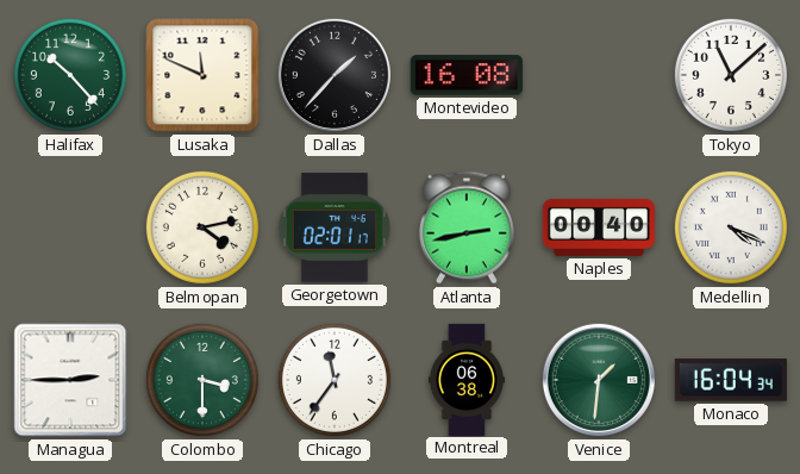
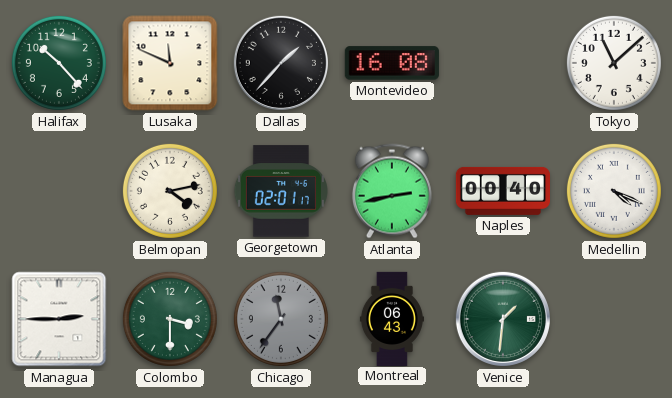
Chicago dial: white -> grey (281, 319)
Montreal: 06:38 -> 06:43 (392, 318)
Monaco: 16:04 -> none (731, 380)
